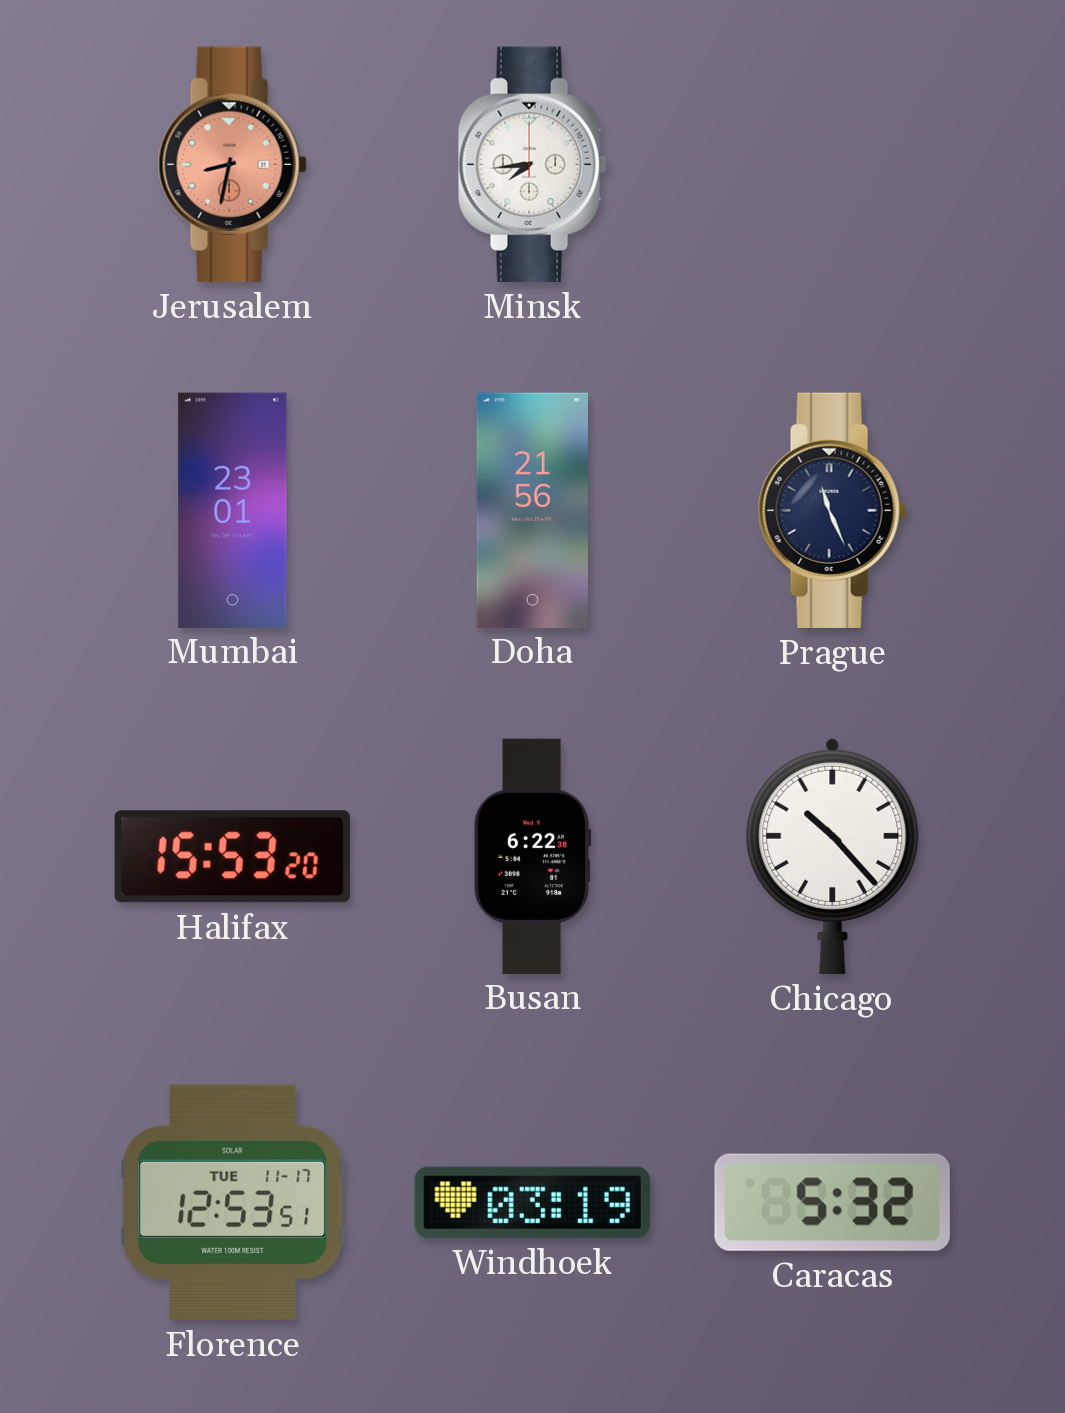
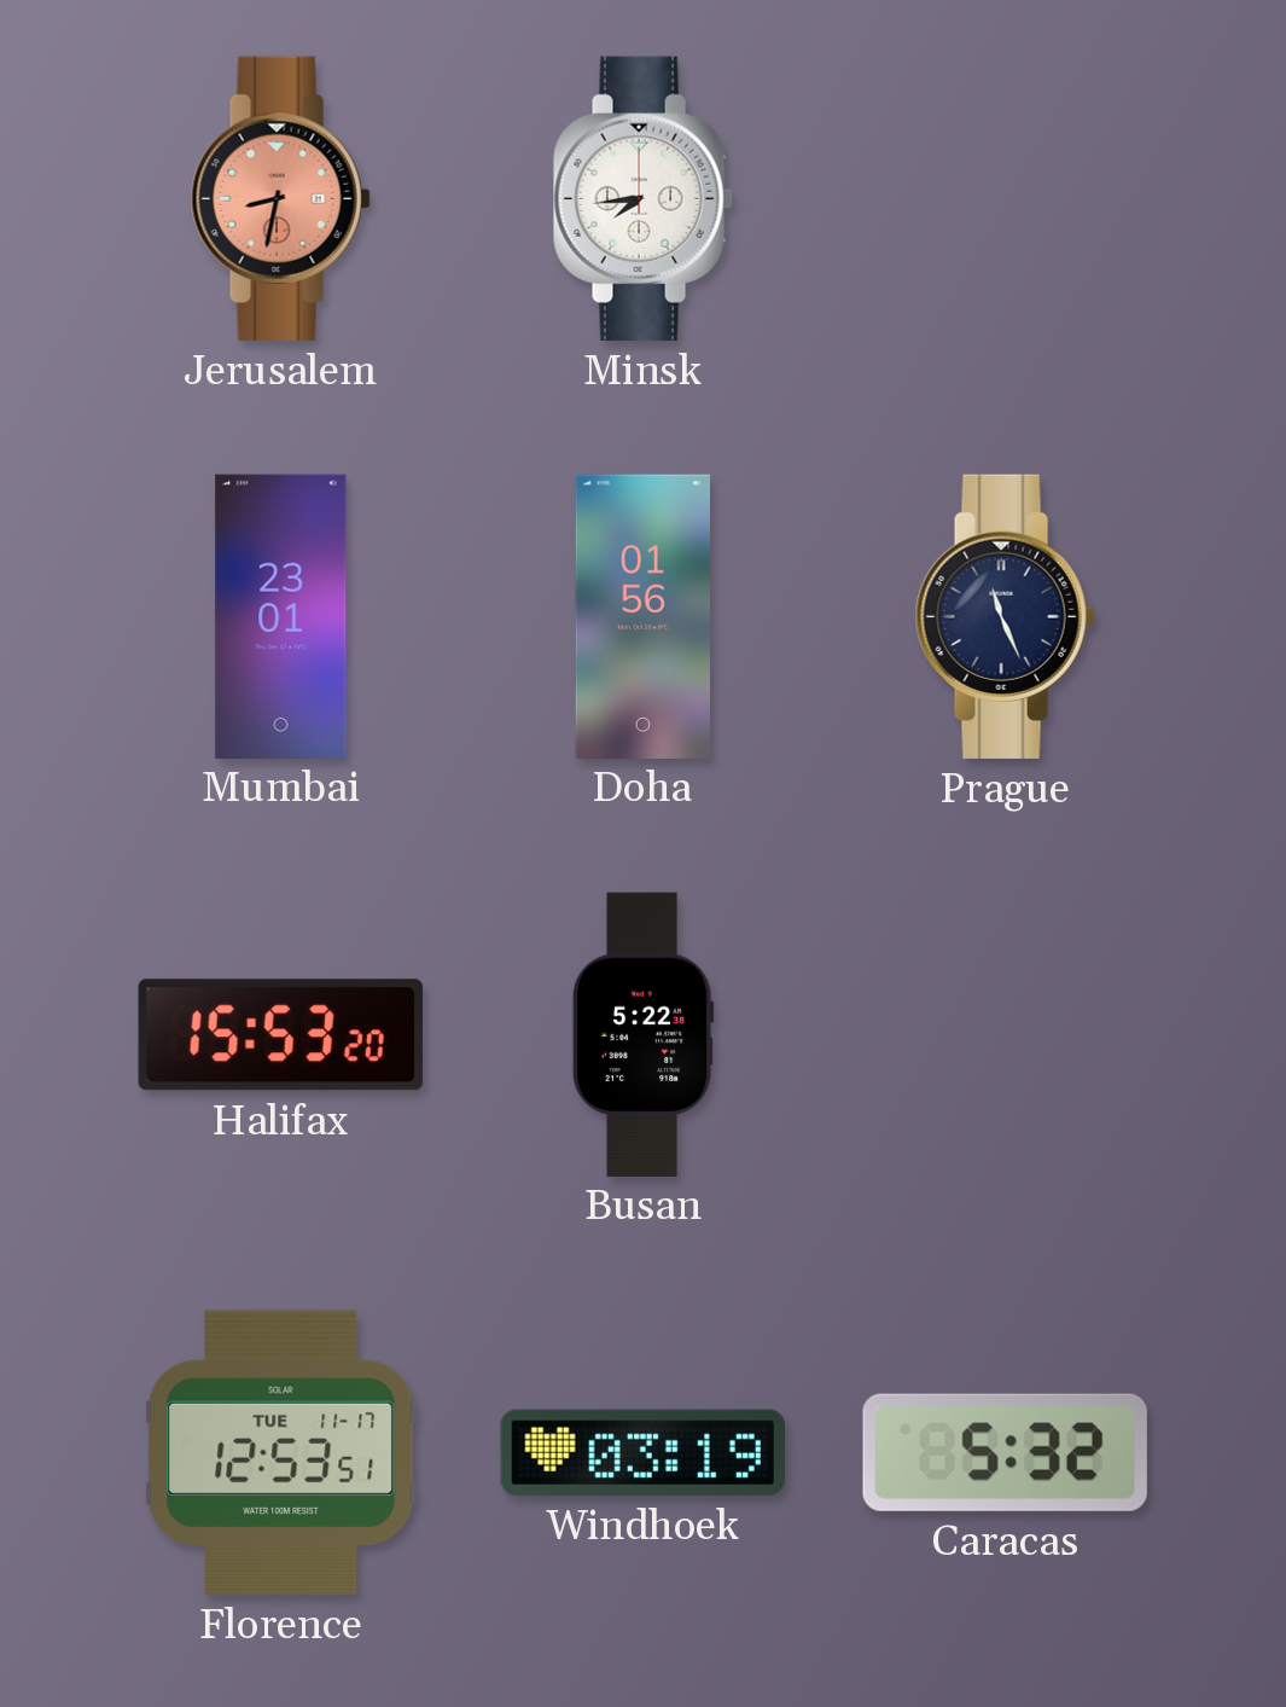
Doha: 21:56 -> 01:56 (642, 616)
Busan: 6:22 -> 5:22 (642, 1034)
Chicago: 10:23 -> none (833, 856)
